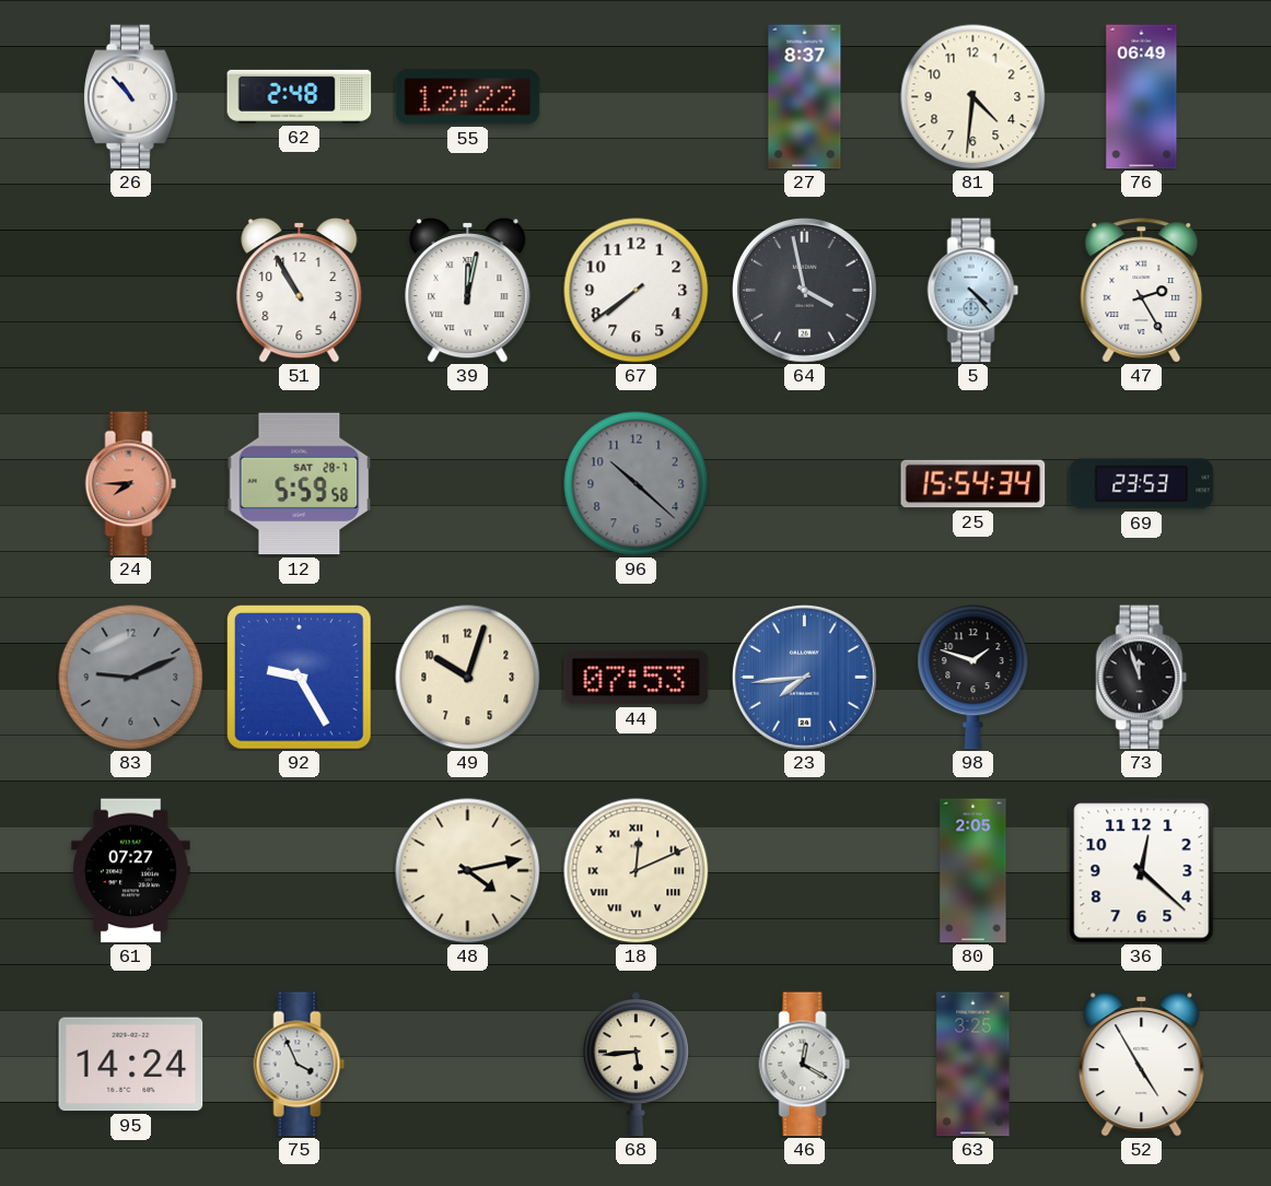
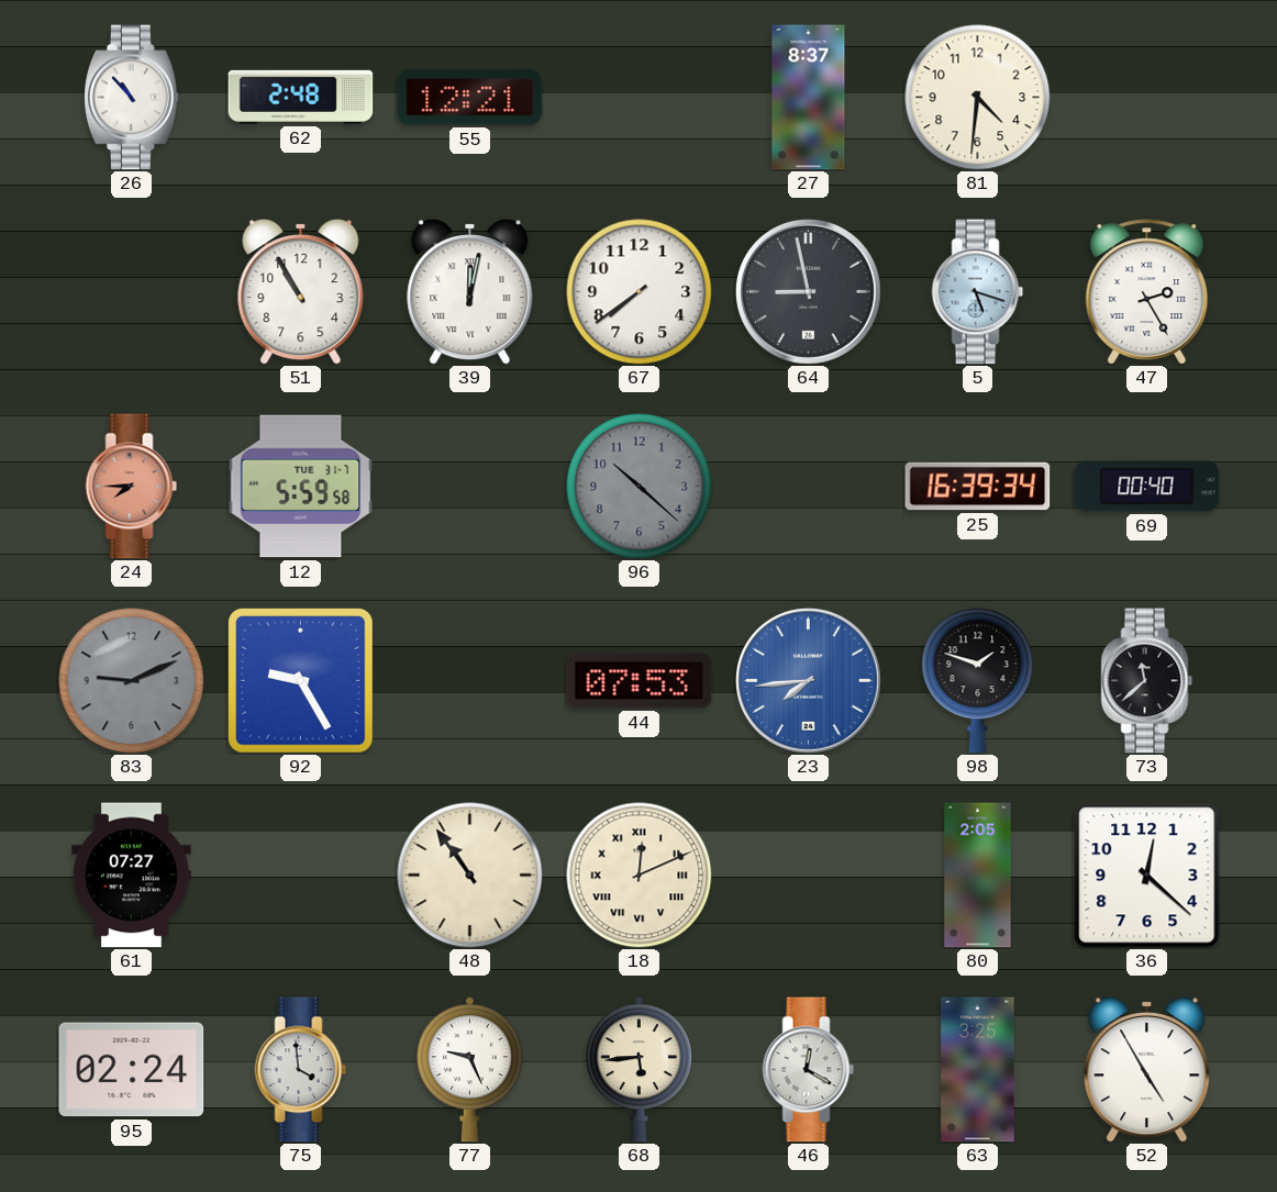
55: 12:22 -> 12:21 (470, 98)
76: 06:49 -> none (1142, 97)
64: 3:58 -> 8:58 (809, 292)
5: 4:23 -> 5:18 (978, 292)
12 date: SAT 28-7 -> TUE 31-7 (301, 487)
25: 15:54 -> 16:39 (978, 487)
69: 23:53 -> 00:40 (1147, 487)
49: 10:03 -> none (468, 678)
73: 11:57 -> 11:38 (1147, 681)
48: 4:13 -> 10:54 (470, 876)
95: 14:24 -> 02:24 (132, 1070)
75: 3:56 -> 3:59 (301, 1070)
77: none -> 9:26 (469, 1070)
